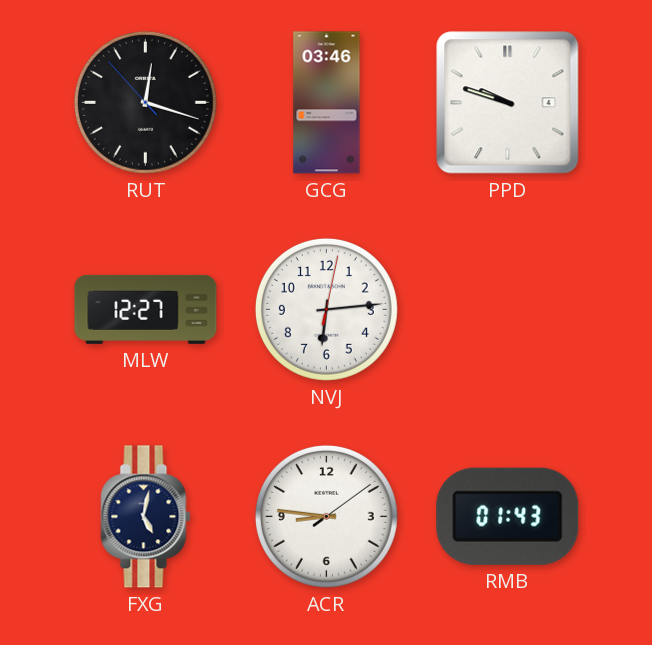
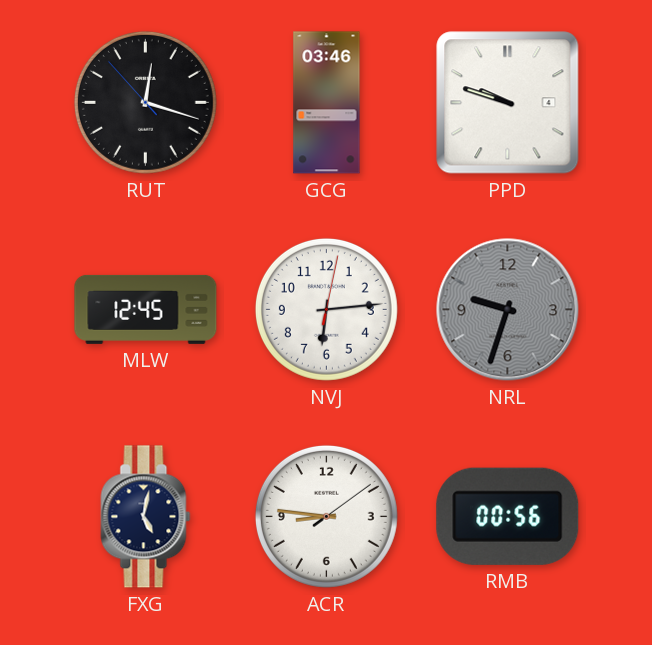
MLW: 12:27 -> 12:45 (146, 309)
NRL: none -> 9:33 (508, 310)
RMB: 01:43 -> 00:56 (508, 516)
